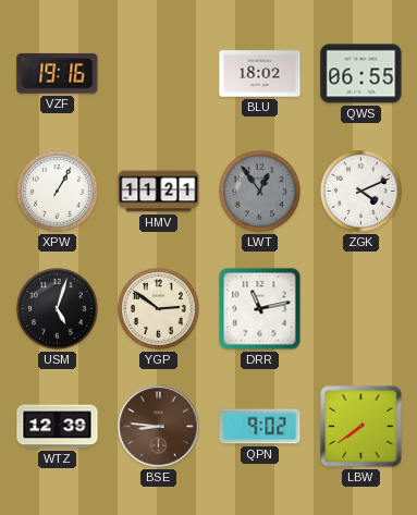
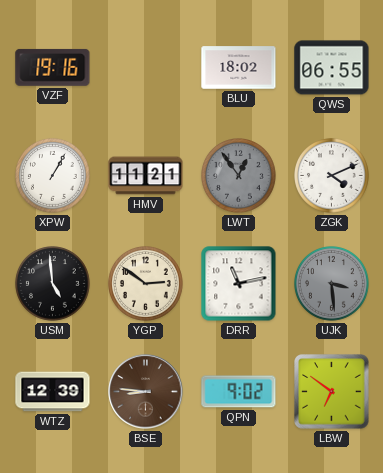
USM: 5:03 -> 4:59 (53, 284)
UJK: none -> 3:29 (332, 284)
LBW: 7:39 -> 6:51 (332, 392)
